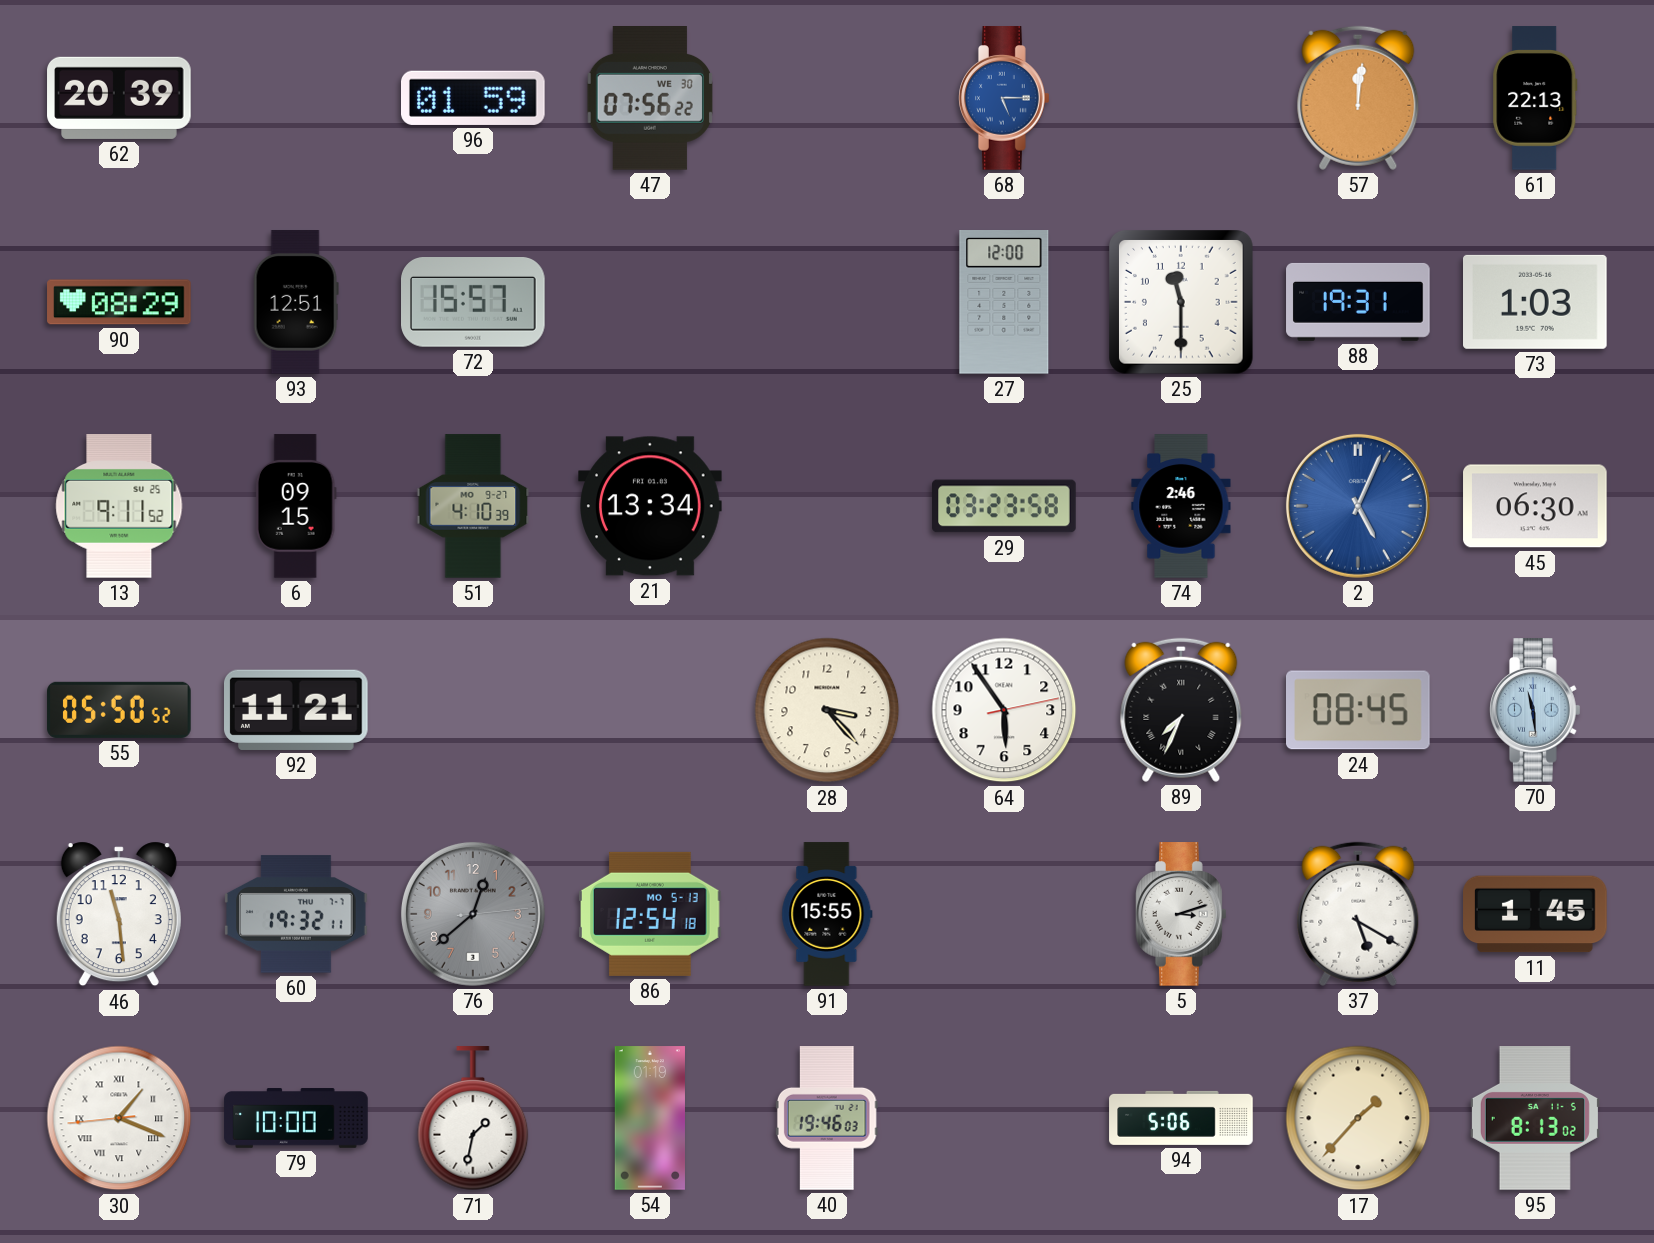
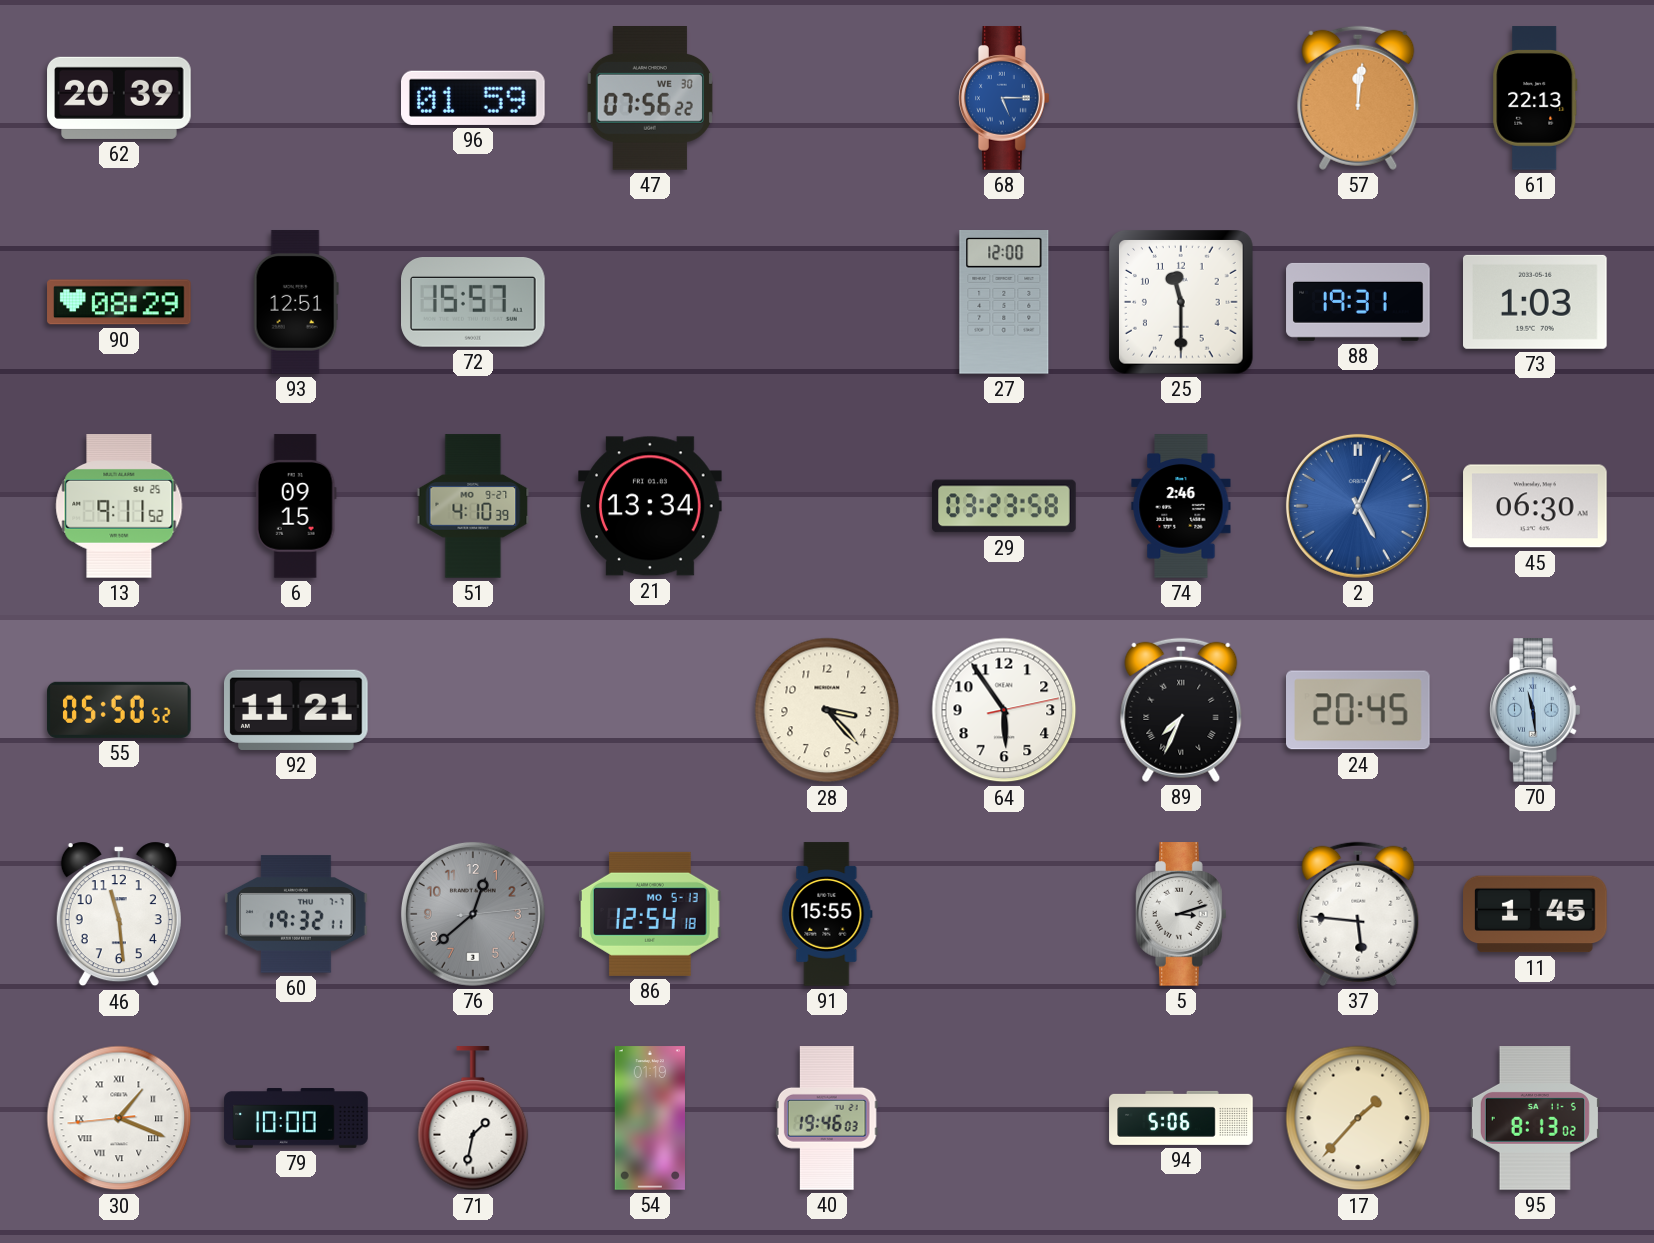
24: 08:45 -> 20:45 (1358, 710)
37: 5:20 -> 5:46 (1358, 914)
